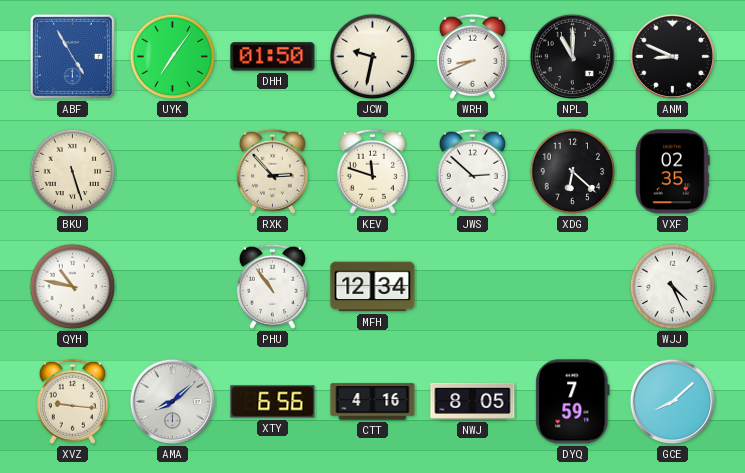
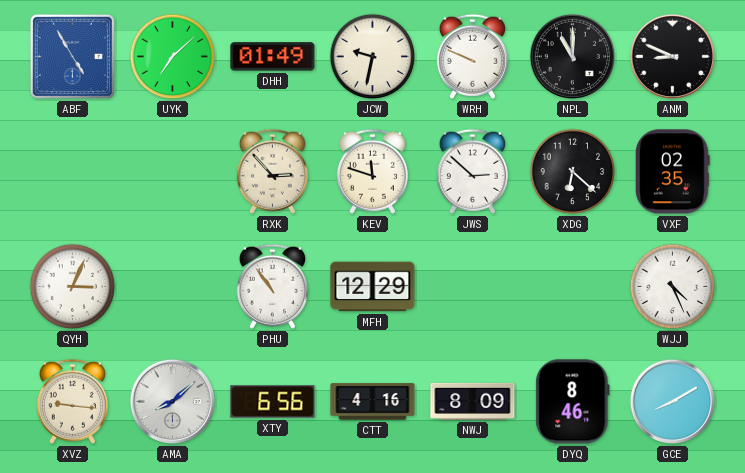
UYK: 7:06 -> 7:08 (173, 57)
DHH: 01:50 -> 01:49 (273, 57)
WRH: 8:41 -> 9:49 (472, 56)
BKU: 5:27 -> none (73, 172)
QYH: 10:47 -> 3:04 (73, 287)
MFH: 12:34 -> 12:29 (373, 287)
NWJ: 8:05 -> 8:09 (473, 401)
DYQ: 7:59 -> 8:46 (573, 402)
GCE: 8:08 -> 8:10 (673, 402)
